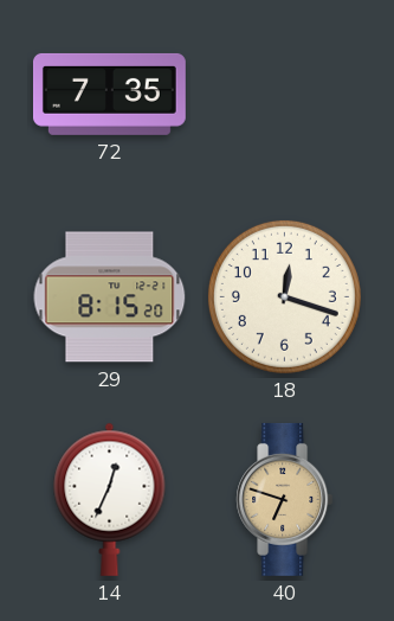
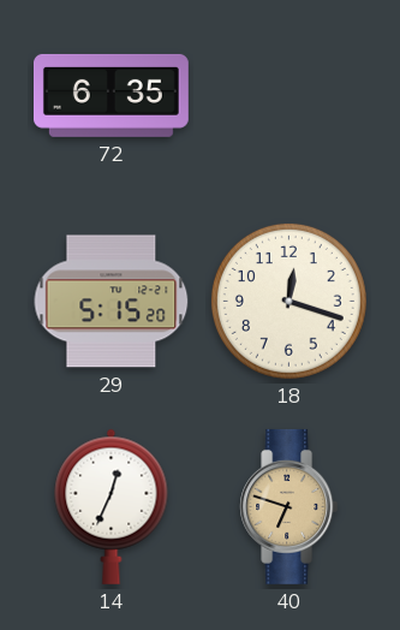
72: 7:35 -> 6:35 (111, 95)
29: 8:15 -> 5:15 (112, 302)
